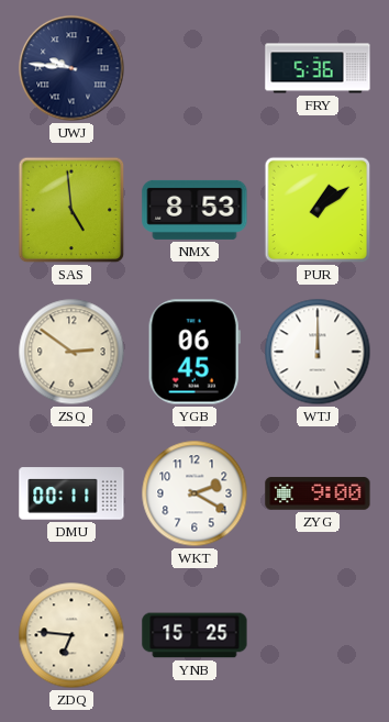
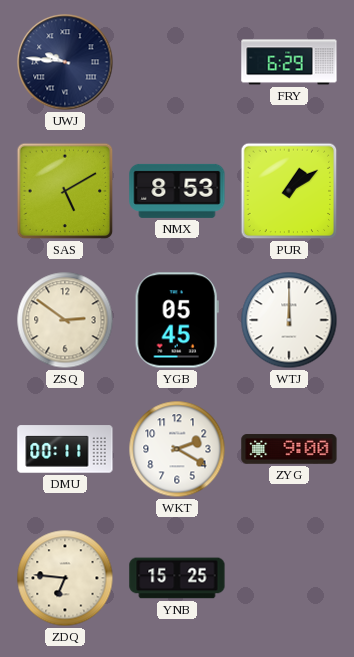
FRY: 5:36 -> 6:29 (289, 62)
SAS: 4:59 -> 5:10 (65, 191)
YGB: 06:45 -> 05:45 (177, 320)
